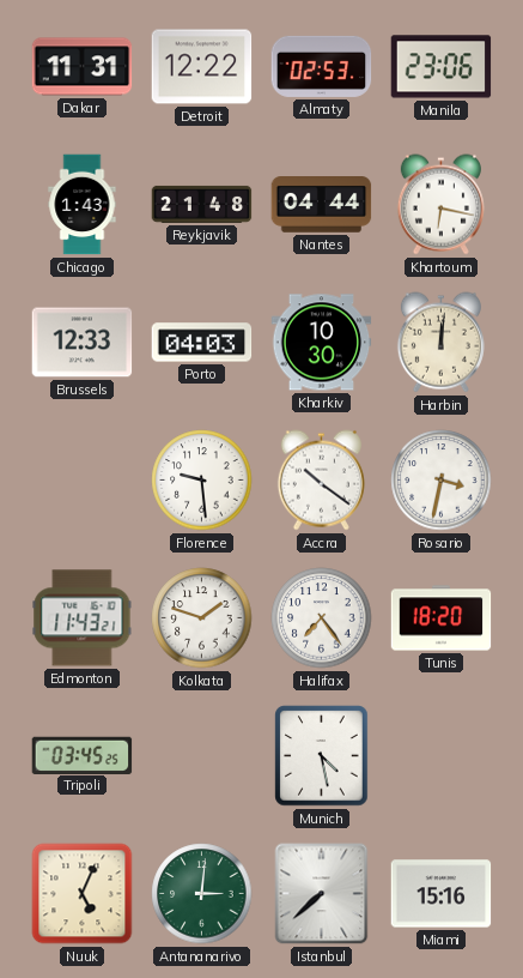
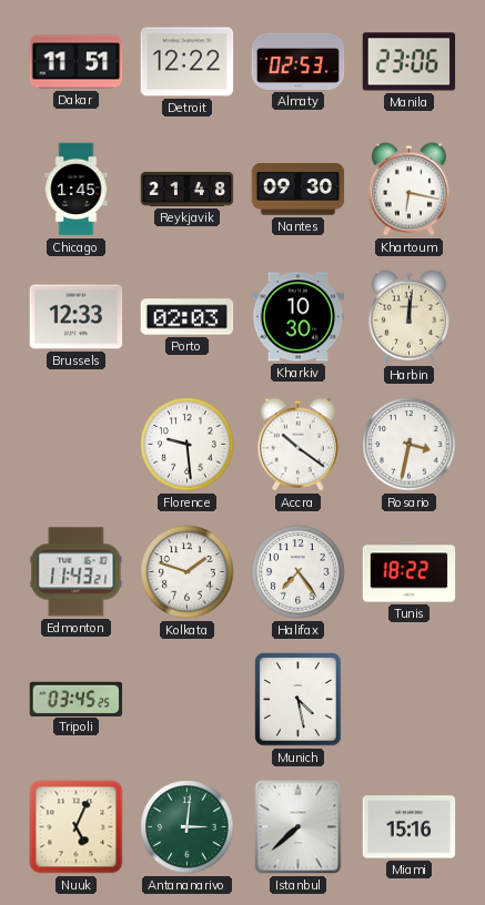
Dakar: 11:31 -> 11:51 (77, 62)
Chicago: 1:43 -> 1:45 (77, 190)
Nantes: 04:44 -> 09:30 (299, 190)
Porto: 04:03 -> 02:03 (188, 317)
Tunis: 18:20 -> 18:22 (410, 572)
